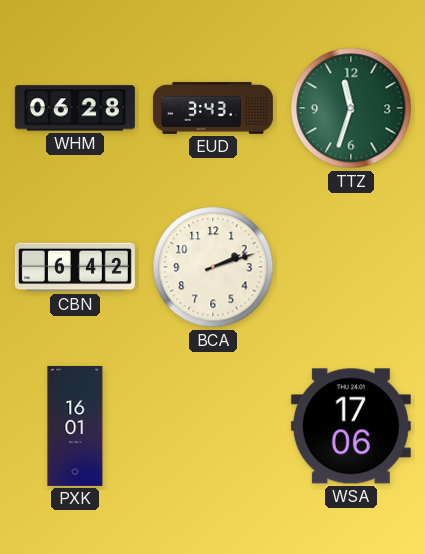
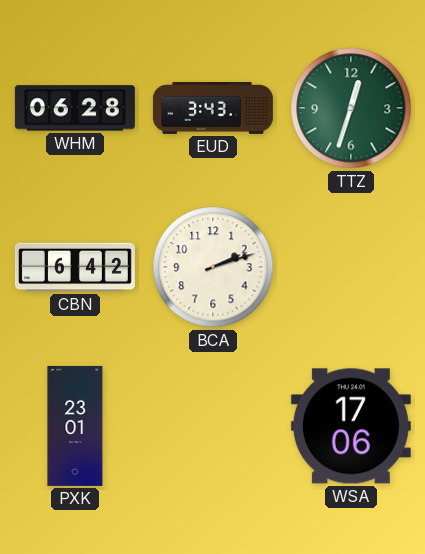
TTZ: 11:33 -> 12:33 (351, 108)
PXK: 16:01 -> 23:01 (75, 426)
